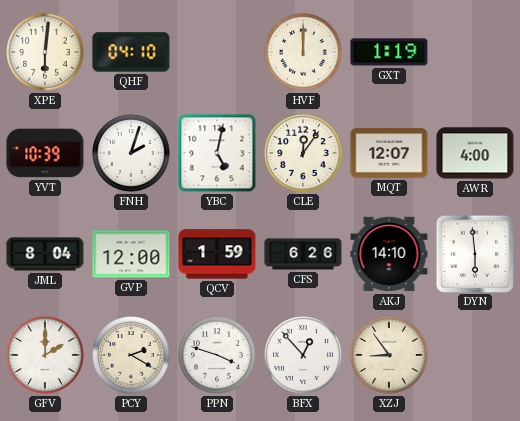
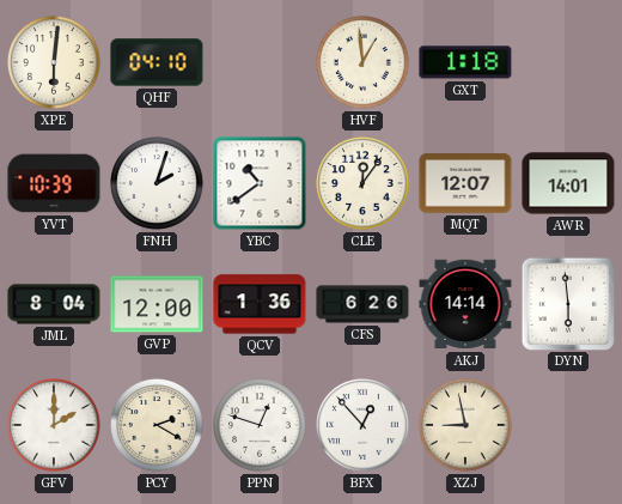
HVF: 12:00 -> 12:59 (362, 62)
GXT: 1:19 -> 1:18 (465, 62)
YBC: 5:02 -> 10:39 (260, 183)
AWR: 4:00 -> 14:01 (568, 183)
QCV: 1:59 -> 1:36 (260, 304)
AKJ: 14:10 -> 14:14 (465, 304)
PPN: 3:48 -> 12:48 (260, 425)
XZJ: 8:54 -> 8:58 (465, 425)
